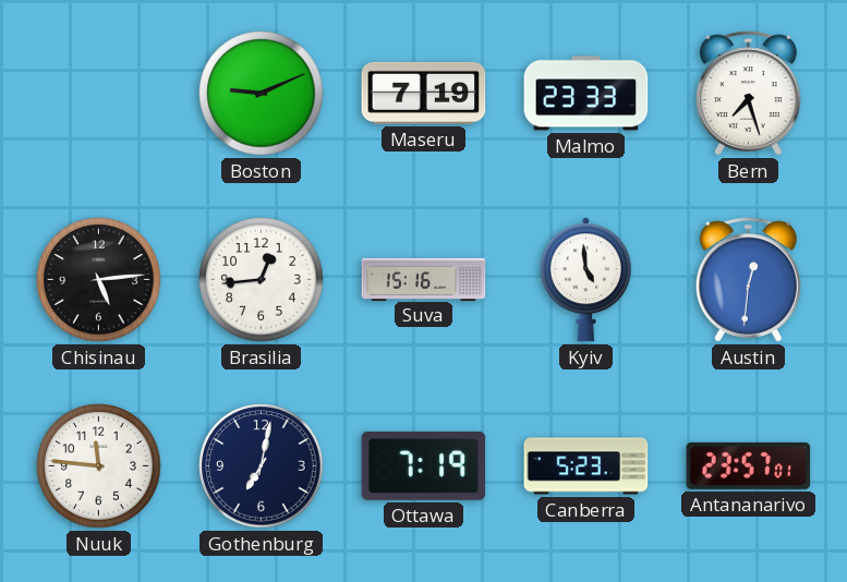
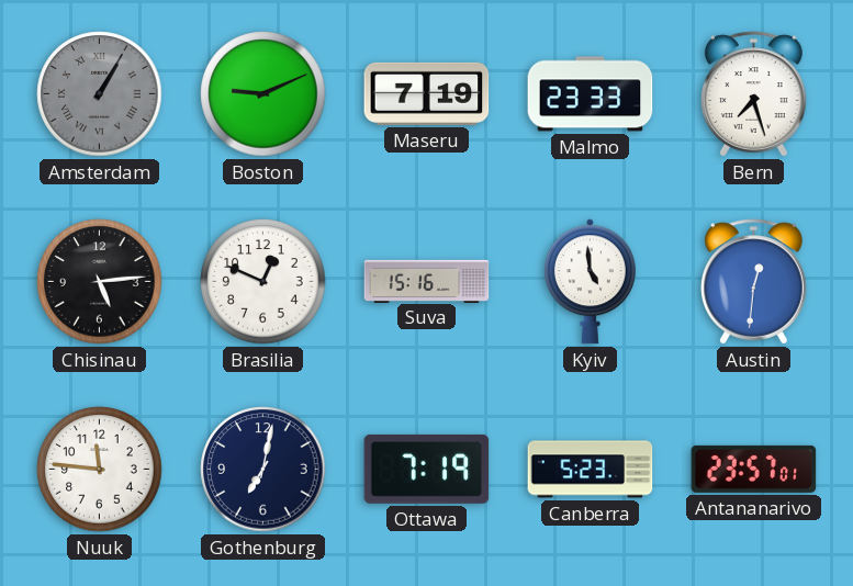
Amsterdam: none -> 1:05 (100, 94)
Brasilia: 12:44 -> 12:49 (263, 282)
